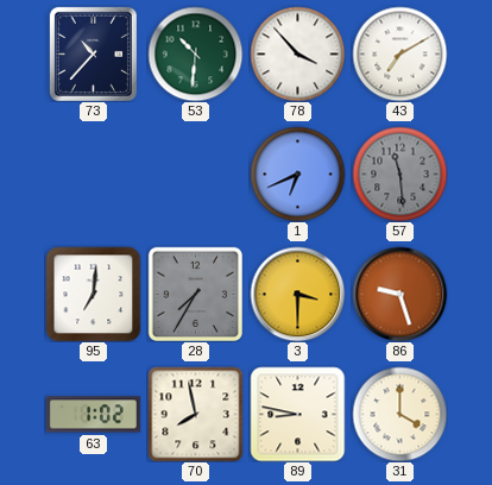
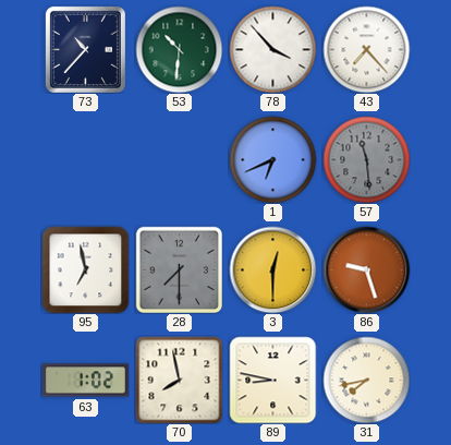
43: 7:10 -> 7:23 (366, 49)
95: 7:01 -> 6:58 (85, 269)
28: 7:35 -> 7:30 (179, 269)
3: 3:30 -> 12:30 (272, 269)
31: 4:00 -> 7:43 (366, 380)
